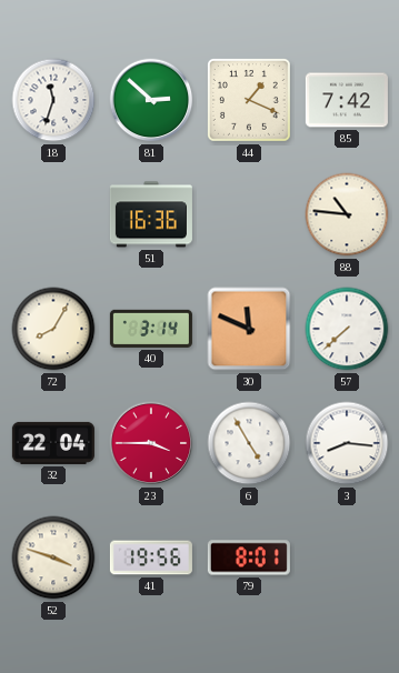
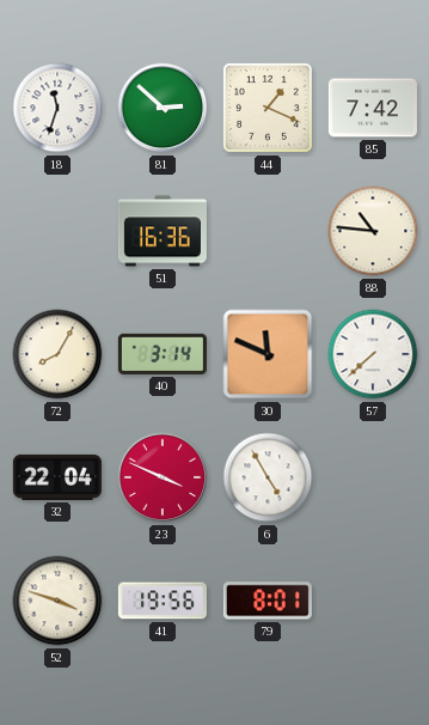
23: 3:45 -> 3:49 (163, 477)
3: 8:16 -> none (347, 443)
